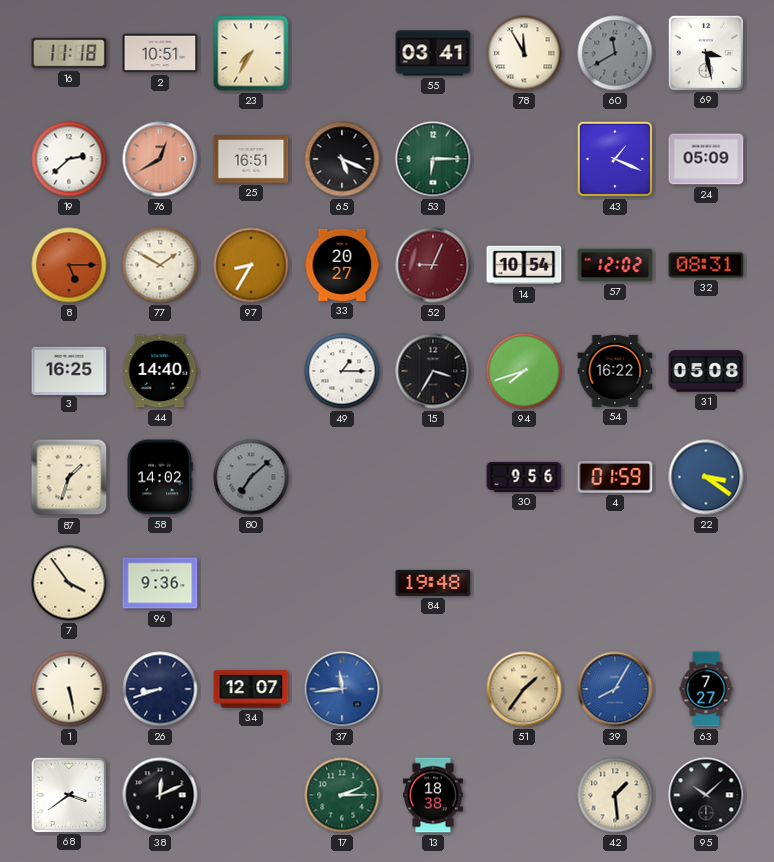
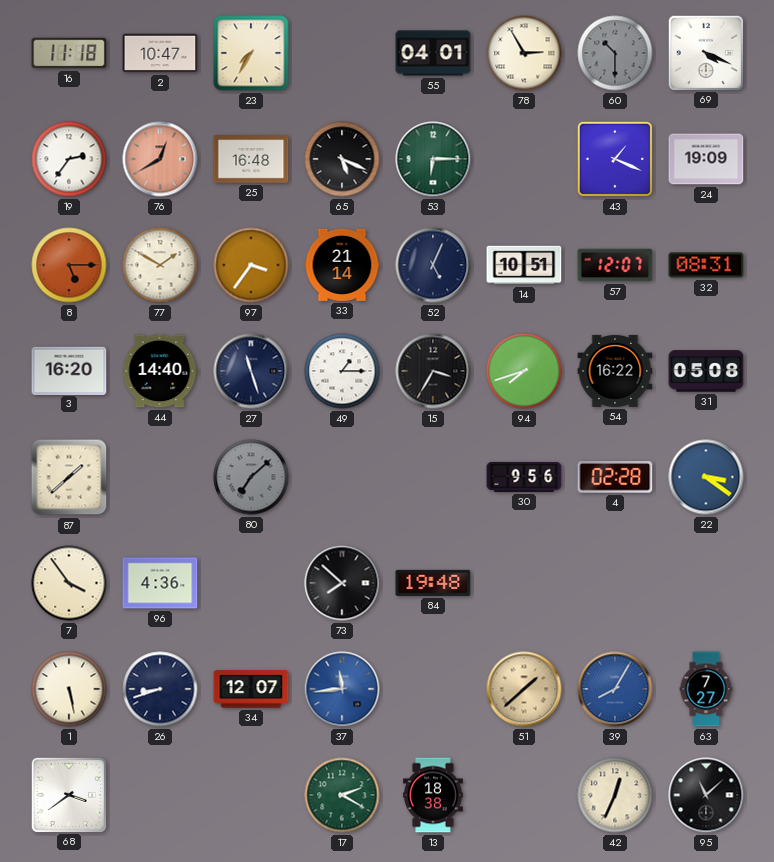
2: 10:51 -> 10:47 (160, 53)
55: 03:41 -> 04:01 (433, 53)
78: 11:55 -> 2:55 (524, 53)
60: 11:40 -> 10:30 (615, 53)
69: 3:28 -> 4:19 (705, 52)
19: 2:38 -> 2:36 (69, 159)
25: 16:51 -> 16:48 (251, 159)
24: 05:09 -> 19:09 (706, 159)
97: 8:35 -> 3:36 (251, 265)
33: 20:27 -> 21:14 (342, 265)
52: 9:04 -> 5:04 (433, 265)
52 dial: burgundy -> navy (433, 265)
14: 10:54 -> 10:51 (524, 265)
57: 12:02 -> 12:07 (615, 265)
3: 16:25 -> 16:20 (69, 370)
27: none -> 11:27 (251, 371)
87: 1:33 -> 1:38 (69, 477)
58: 14:02 -> none (160, 477)
4: 01:59 -> 02:28 (615, 477)
96: 9:36 -> 4:36 (160, 583)
73: none -> 7:52 (342, 583)
51: 1:36 -> 1:38 (524, 689)
38: 12:11 -> none (160, 795)
17: 2:15 -> 2:20 (342, 795)
42: 1:29 -> 12:34 (615, 795)
95: 10:08 -> 11:08 (706, 795)
